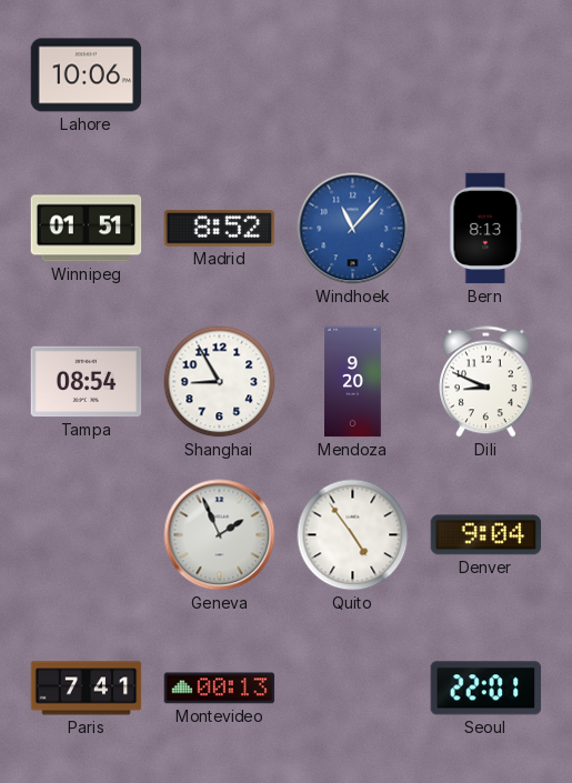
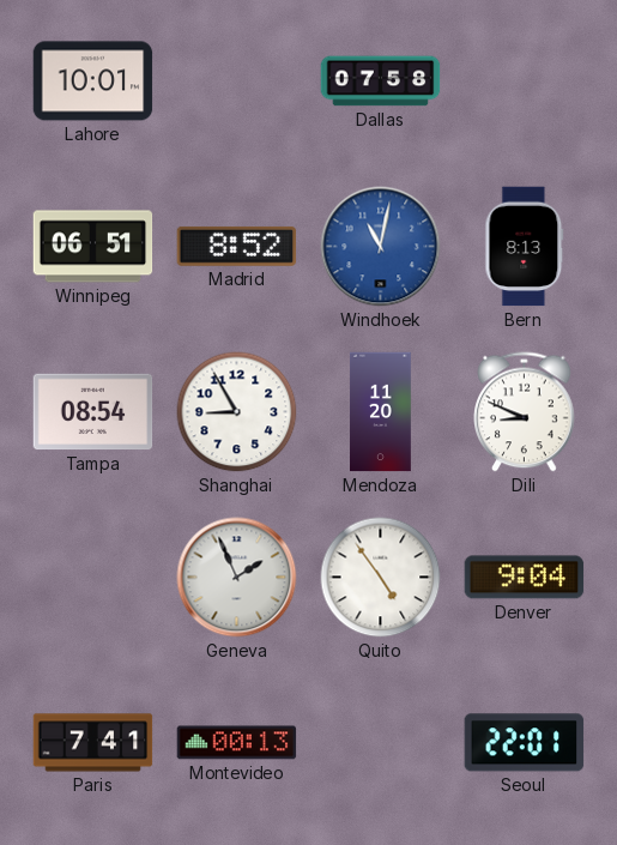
Lahore: 10:06 -> 10:01 (93, 82)
Dallas: none -> 07:58 (381, 82)
Winnipeg: 01:51 -> 06:51 (93, 247)
Windhoek: 11:07 -> 11:02 (381, 247)
Mendoza: 9:20 -> 11:20 (381, 412)
